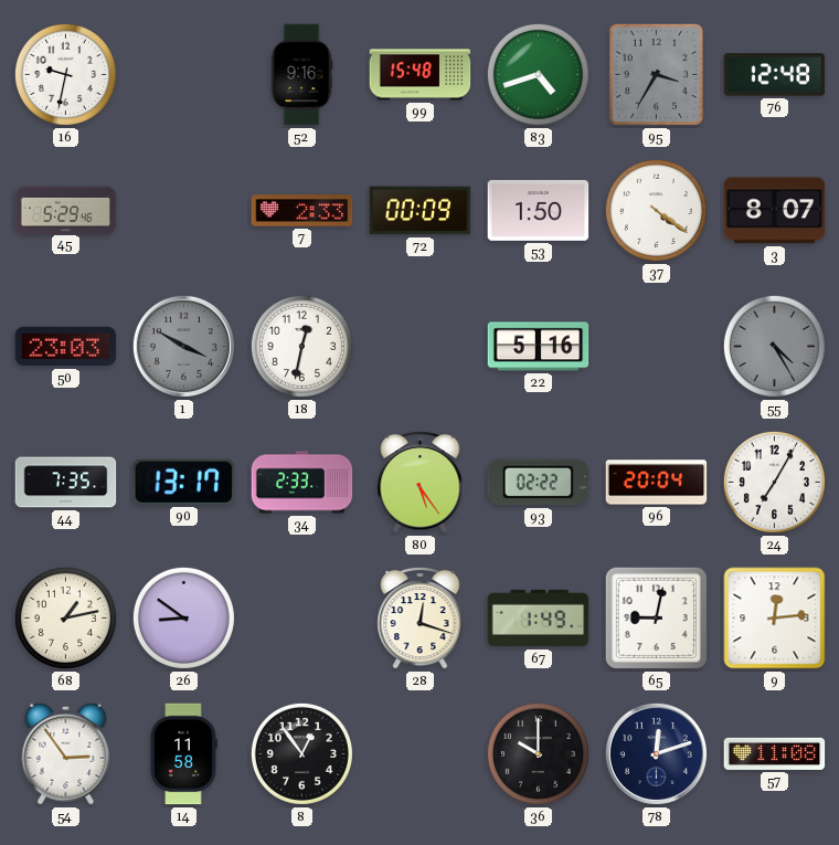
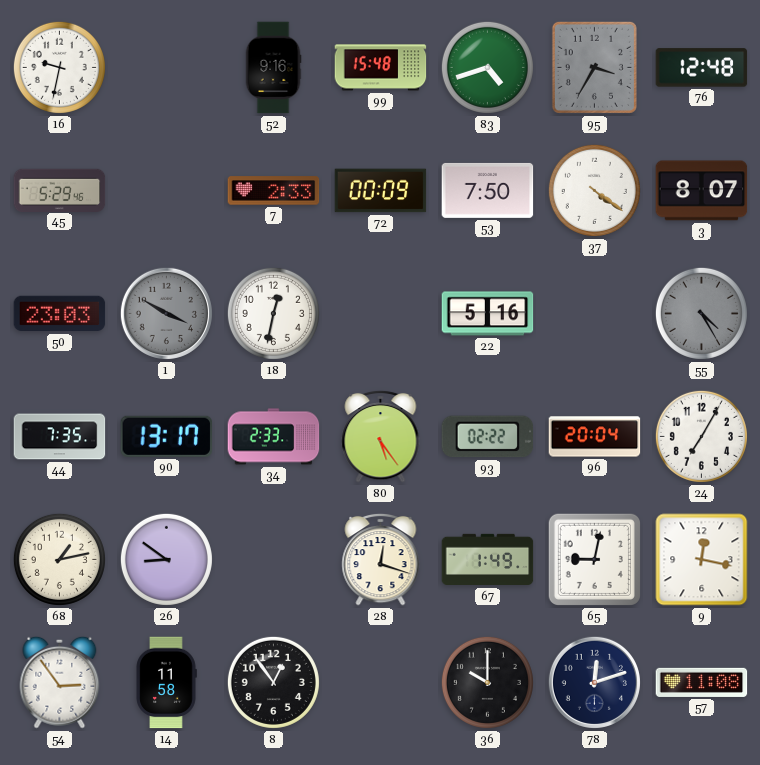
53: 1:50 -> 7:50 (488, 190)
9: 12:14 -> 12:17 (702, 560)
